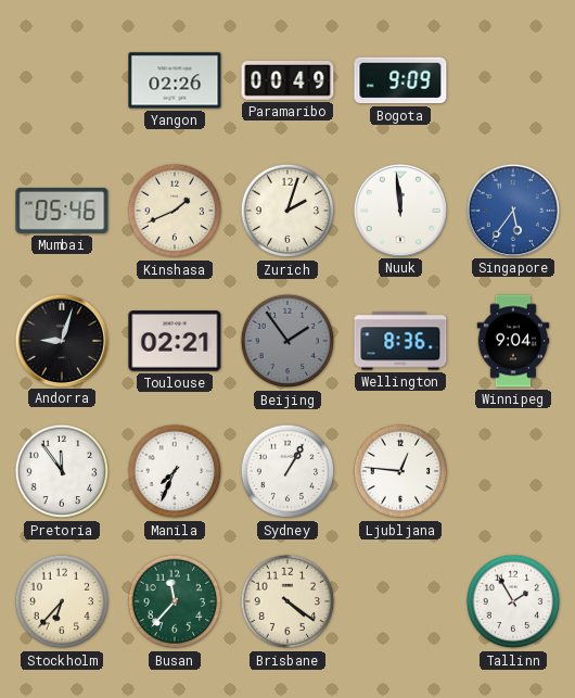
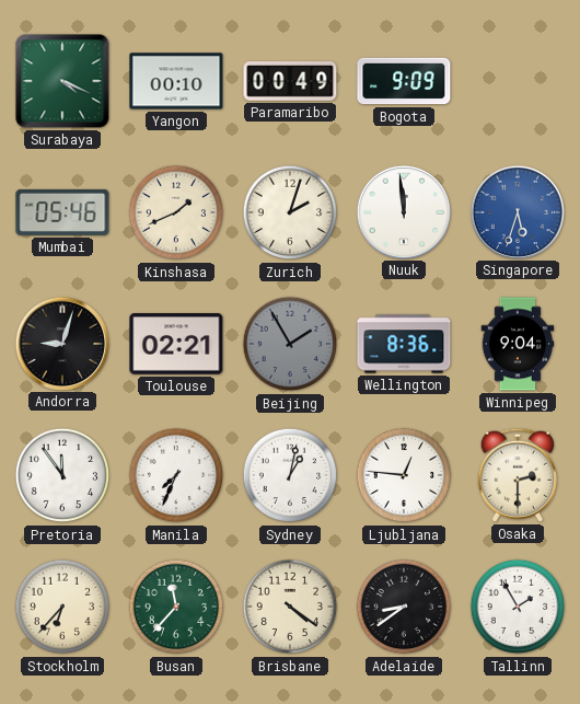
Surabaya: none -> 4:19 (62, 81)
Yangon: 02:26 -> 00:10 (176, 81)
Singapore: 5:36 -> 5:33 (517, 211)
Beijing: 1:54 -> 1:55 (290, 344)
Sydney: 1:05 -> 1:02 (290, 475)
Osaka: none -> 2:30 (518, 475)
Adelaide: none -> 8:39 (404, 607)
